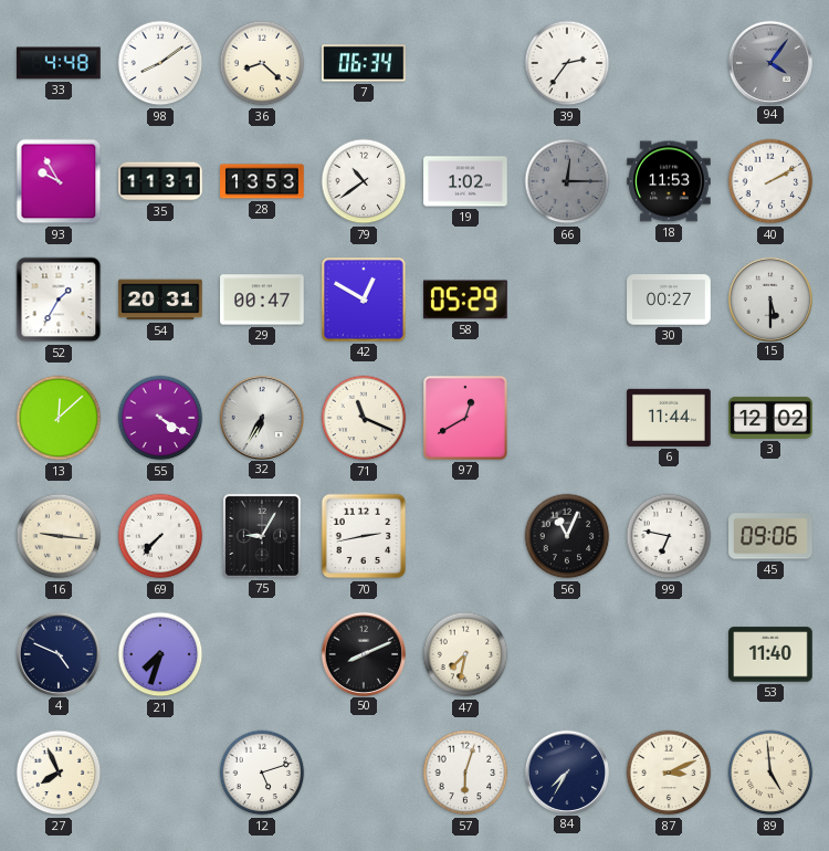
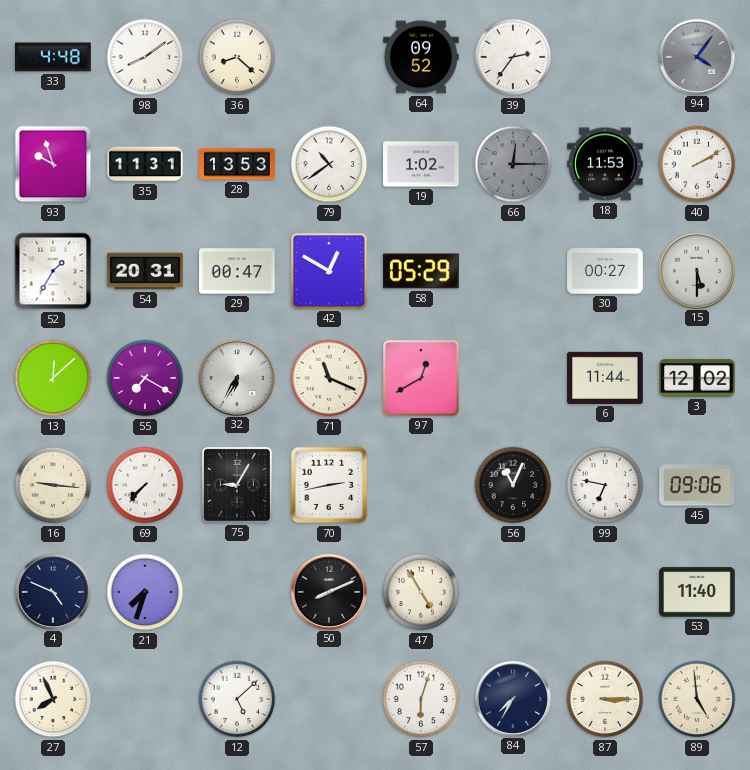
7: 06:34 -> none (365, 63)
64: none -> 09:52 (421, 57)
93: 9:55 -> 9:57 (53, 164)
55: 4:20 -> 7:20 (145, 378)
47: 7:32 -> 4:55 (421, 592)
12: 5:12 -> 5:08 (237, 699)
87: 3:11 -> 3:15 (605, 699)
